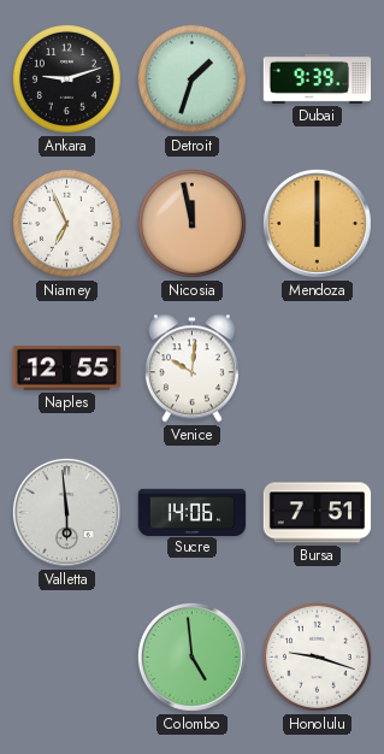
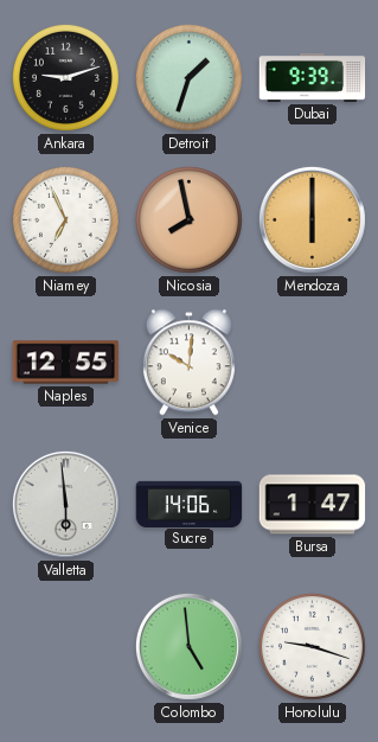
Nicosia: 11:58 -> 7:58 (188, 219)
Bursa: 7:51 -> 1:47 (313, 505)
